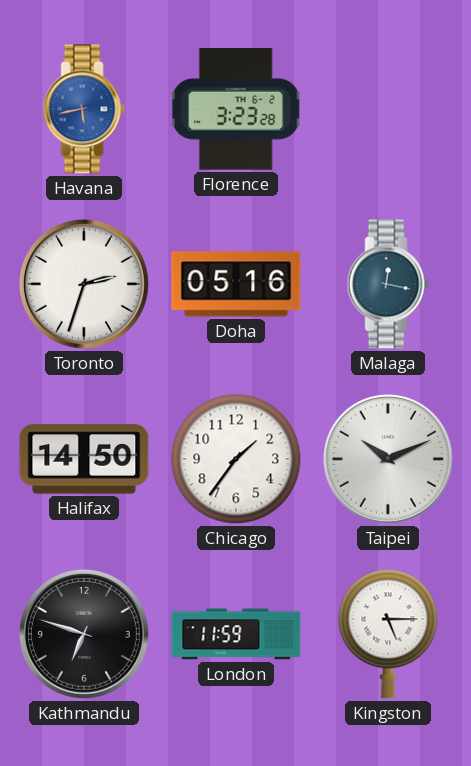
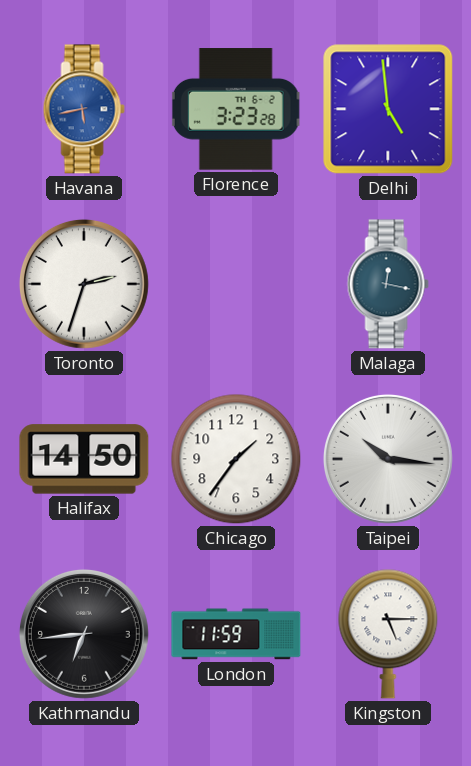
Delhi: none -> 4:59 (388, 109)
Doha: 05:16 -> none (236, 284)
Taipei: 10:11 -> 10:16 (388, 459)
Kathmandu: 6:48 -> 6:44 (84, 634)
